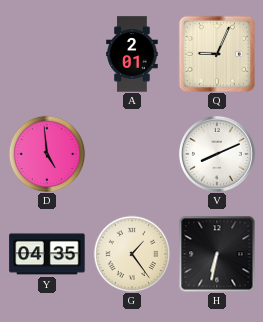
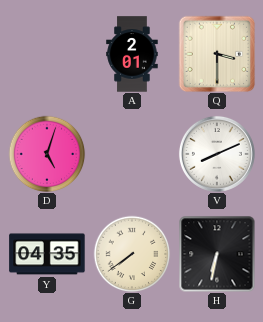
Q: 9:04 -> 3:30 (217, 54)
D: 4:59 -> 5:03 (47, 154)
G: 1:24 -> 7:39 (132, 254)
